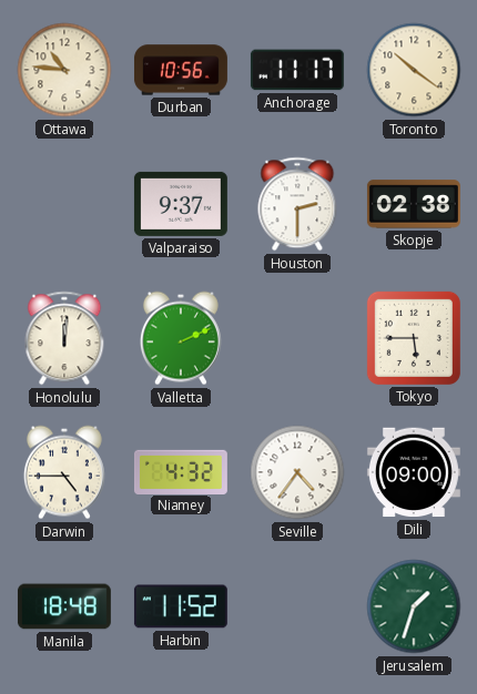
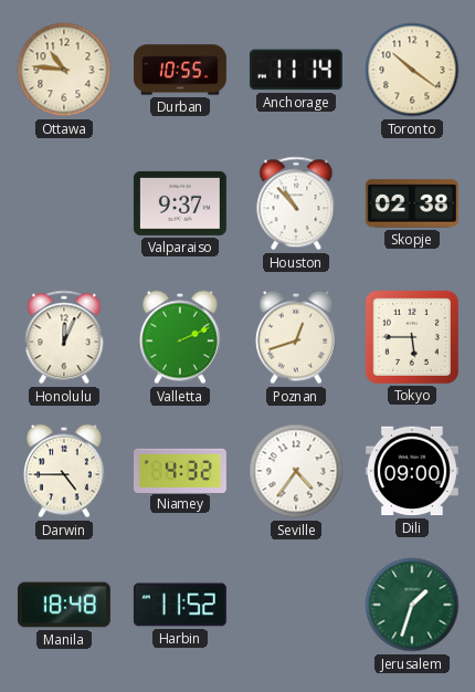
Durban: 10:56 -> 10:55 (180, 70)
Anchorage: 11:17 -> 11:14 (296, 70)
Houston: 2:30 -> 10:53 (296, 203)
Honolulu: 12:01 -> 12:04 (64, 337)
Poznan: none -> 12:42 (296, 337)
